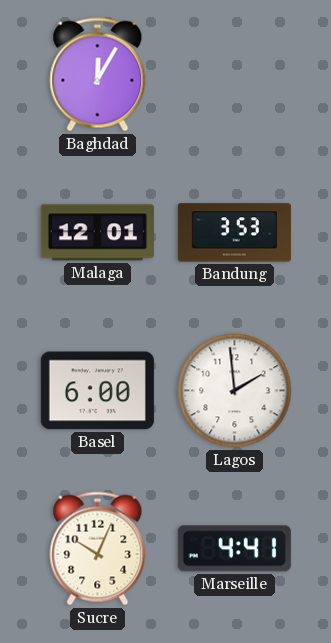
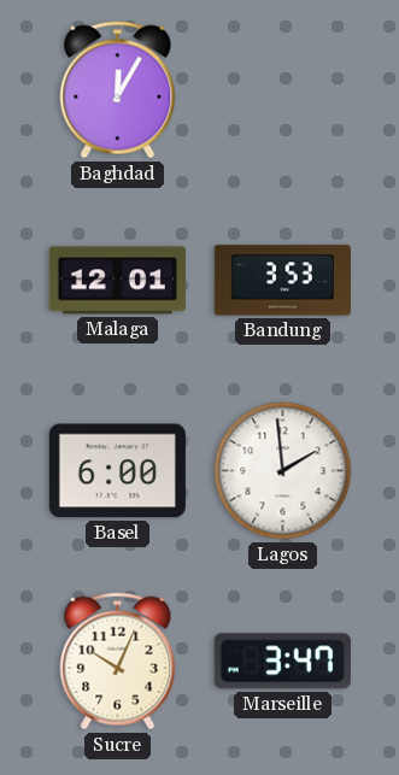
Marseille: 4:41 -> 3:47 (282, 662)
